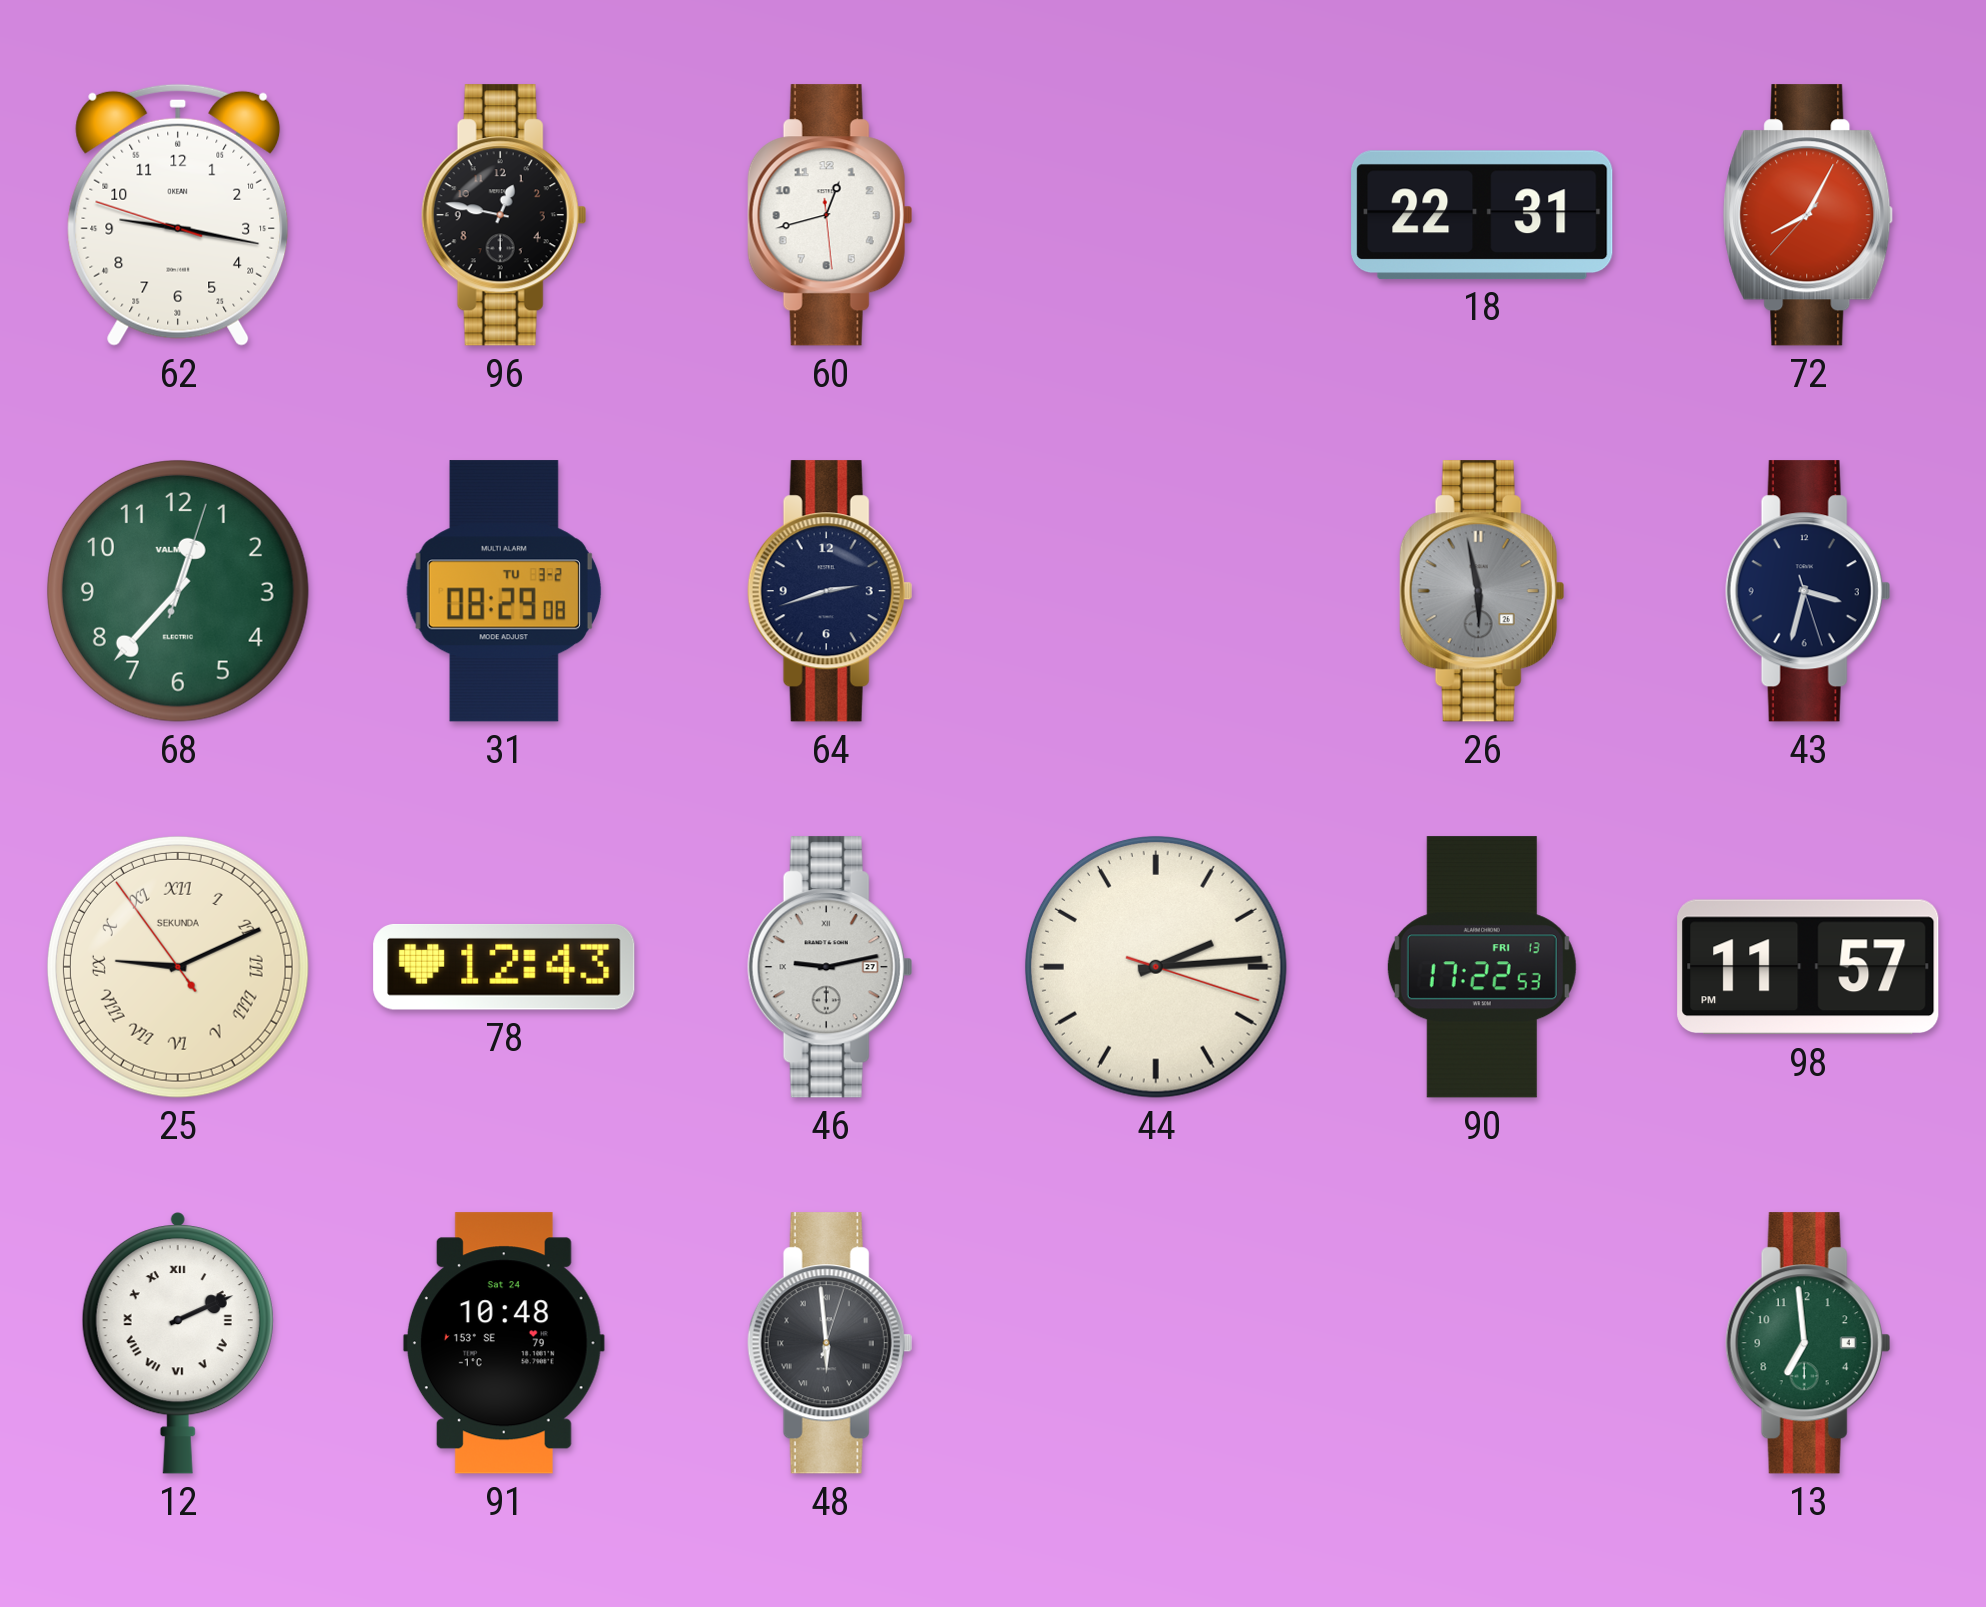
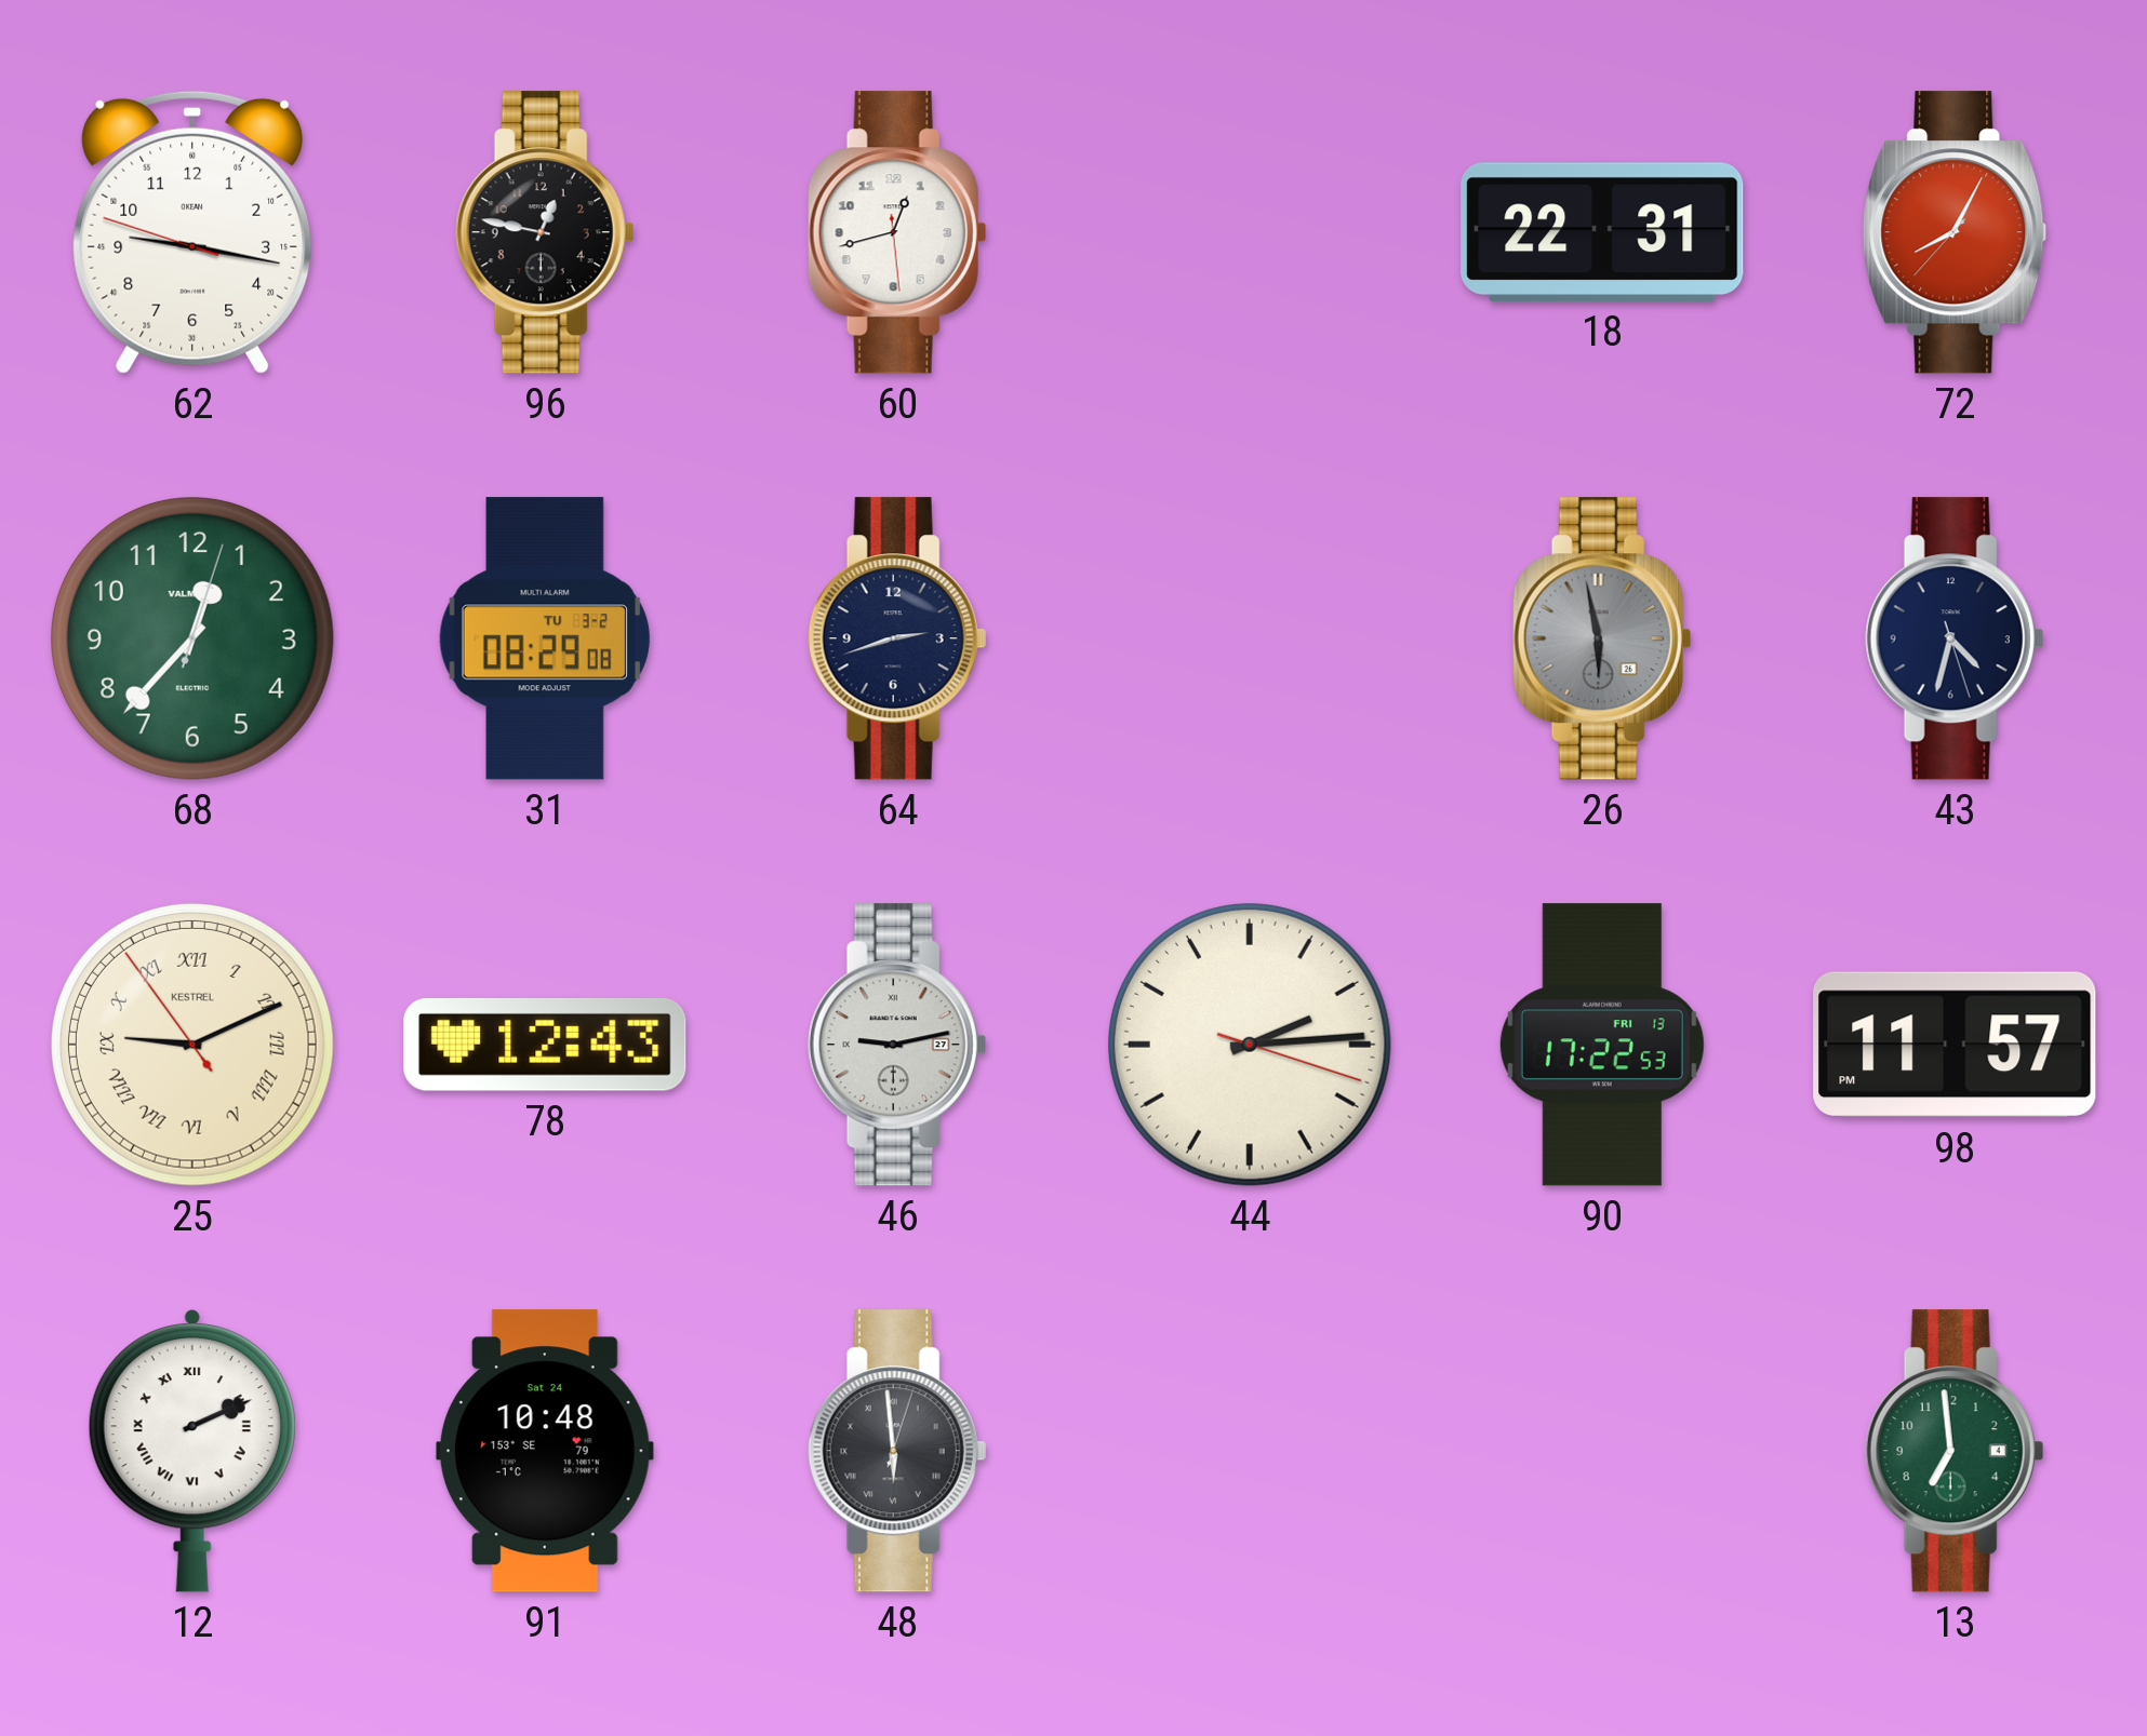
43: 3:32 -> 4:32 (1955, 638)
25 brand: SEKUNDA -> KESTREL (192, 1045)
